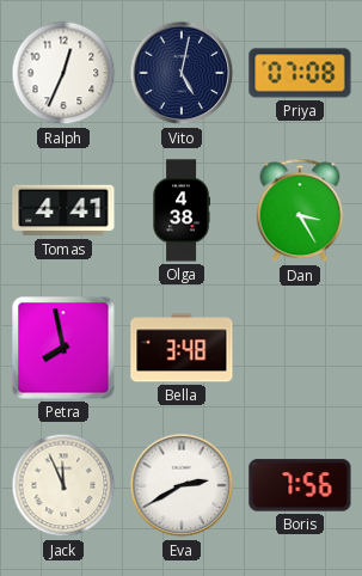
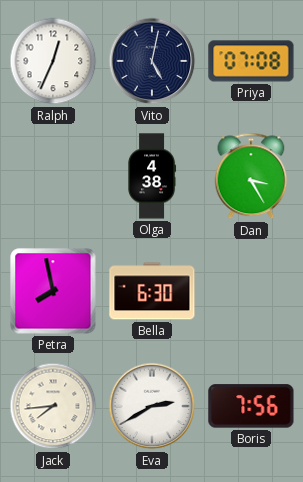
Tomas: 4:41 -> none (63, 210)
Bella: 3:48 -> 6:30 (152, 291)
Jack: 11:56 -> 7:44 (53, 406)
